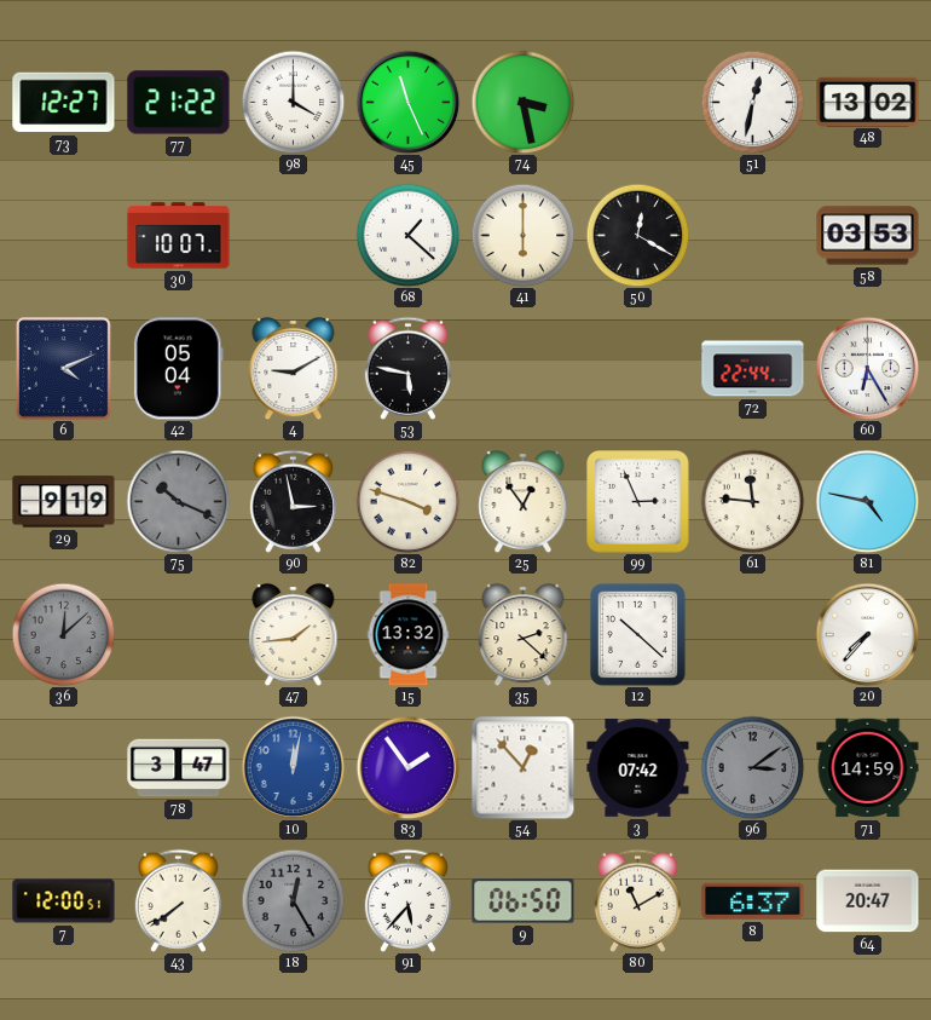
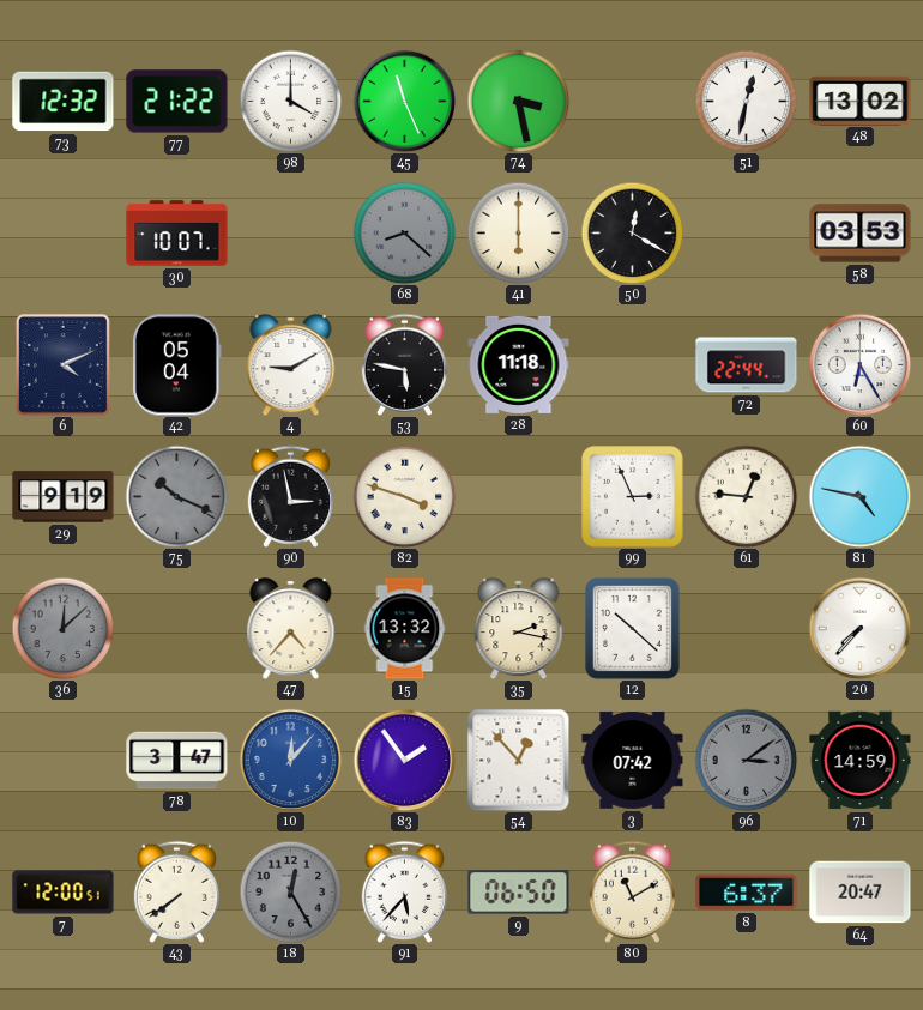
73: 12:27 -> 12:32 (64, 102)
68: 1:22 -> 8:22 (404, 232)
68 dial: white -> grey (404, 232)
28: none -> 11:18 (519, 364)
25: 12:54 -> none (524, 501)
61: 11:46 -> 12:46 (746, 496)
47: 1:44 -> 4:37 (291, 628)
35: 2:22 -> 2:17 (519, 628)
10: 12:02 -> 12:07 (290, 760)
